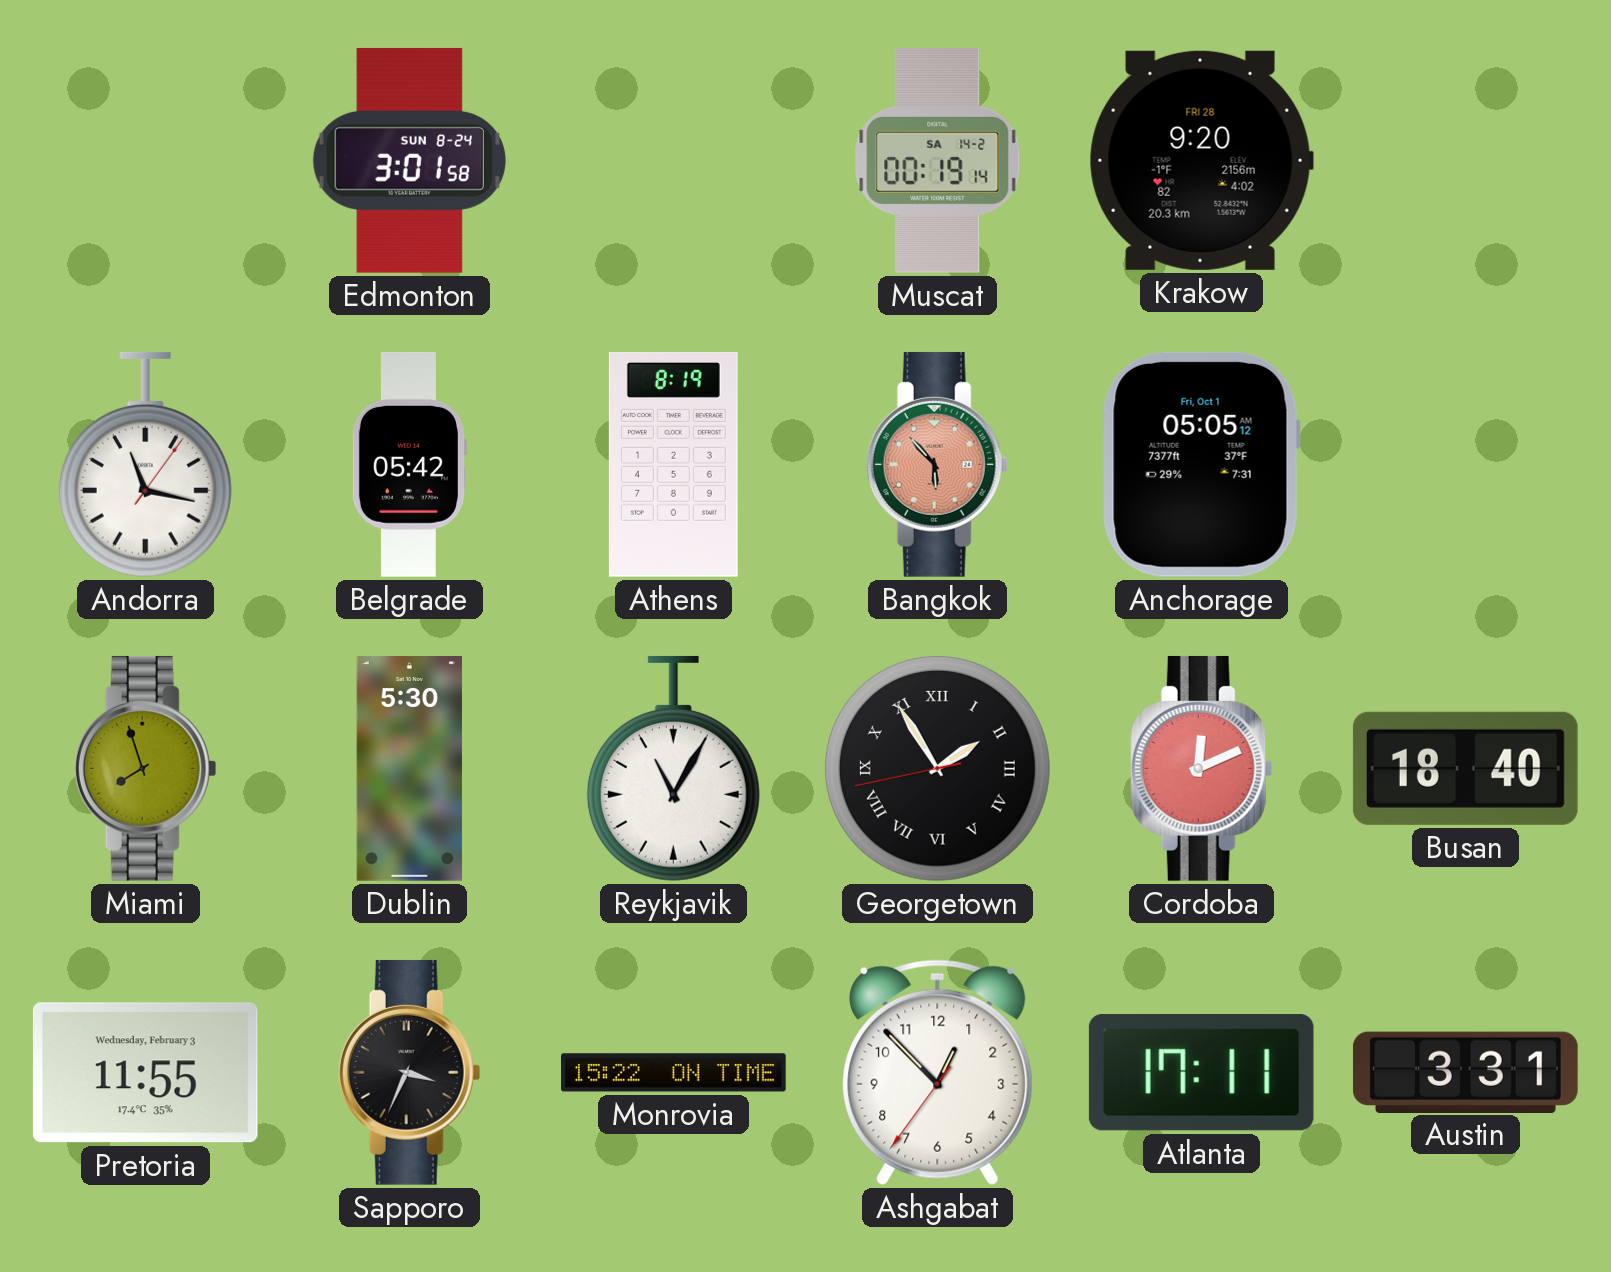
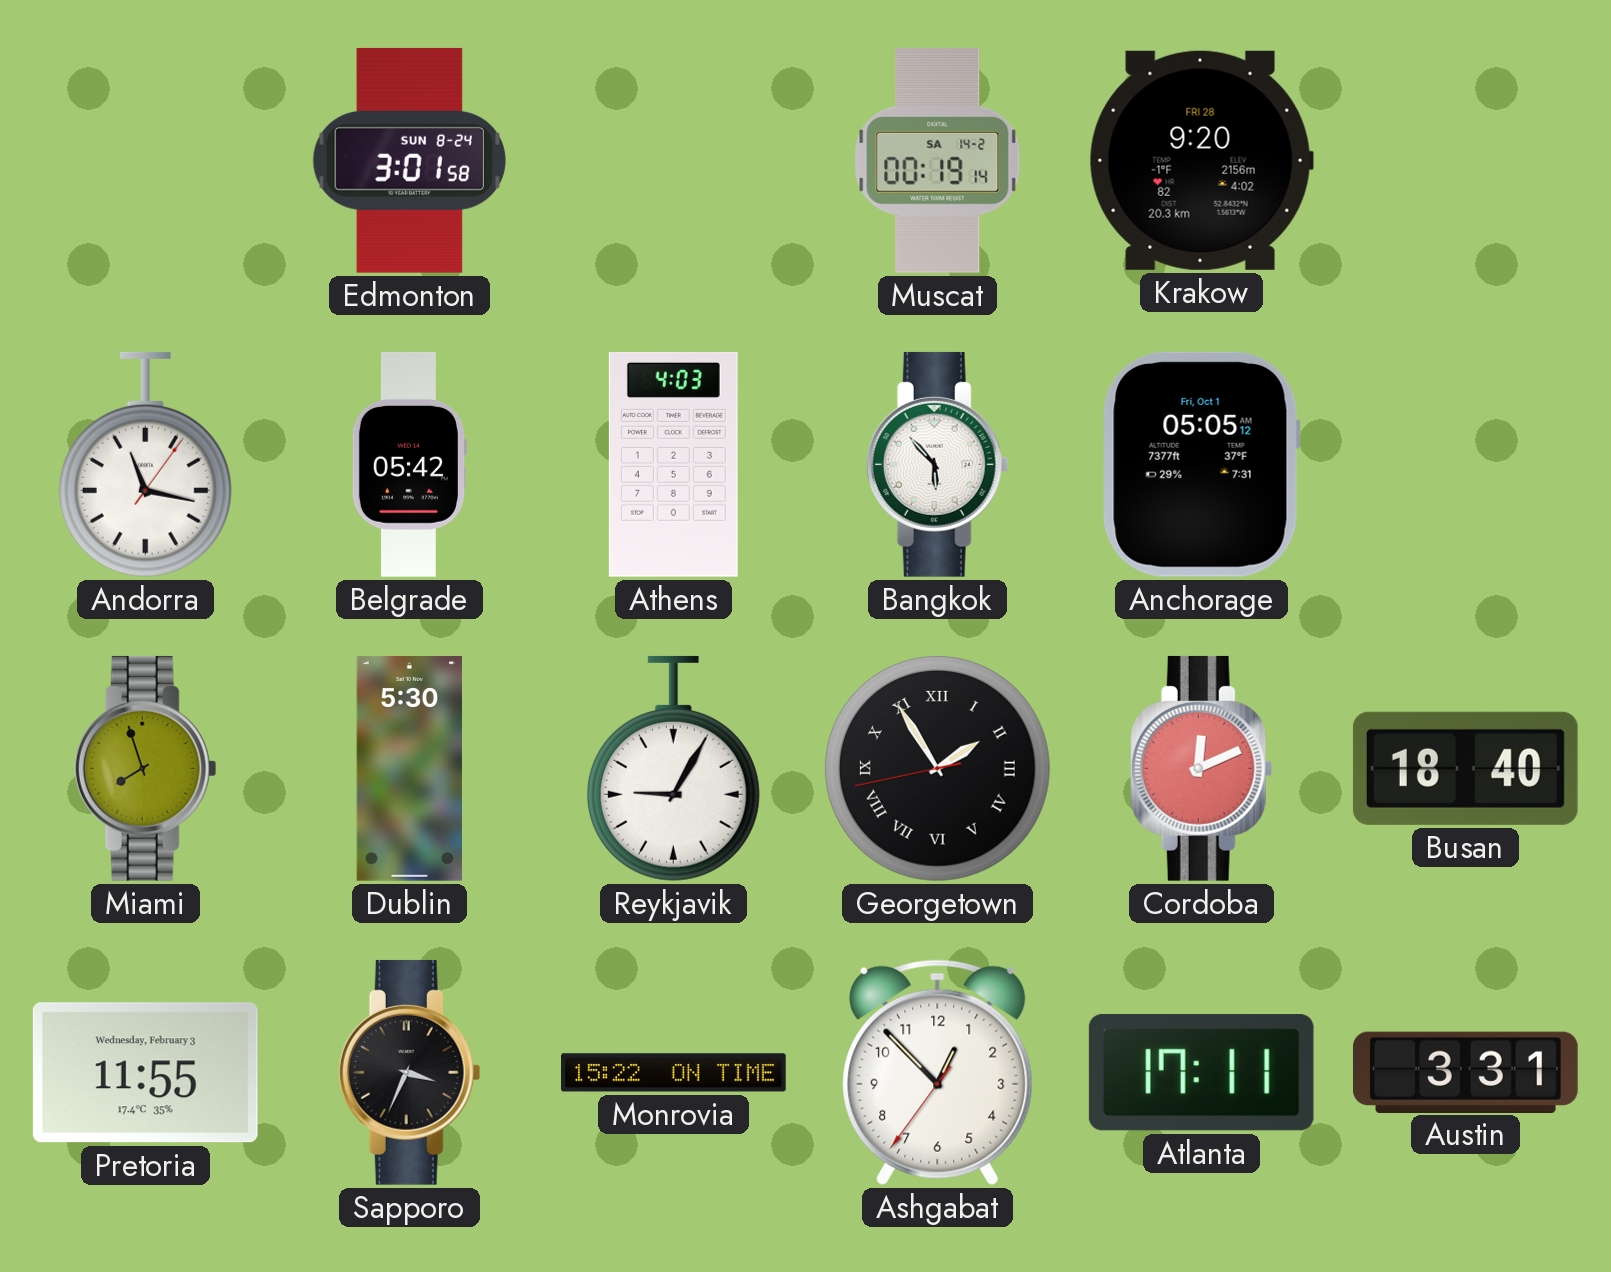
Athens: 8:19 -> 4:03 (673, 464)
Bangkok dial: salmon -> white (937, 464)
Reykjavik: 11:05 -> 9:05 (673, 768)
